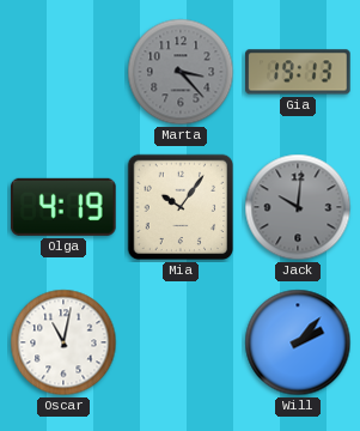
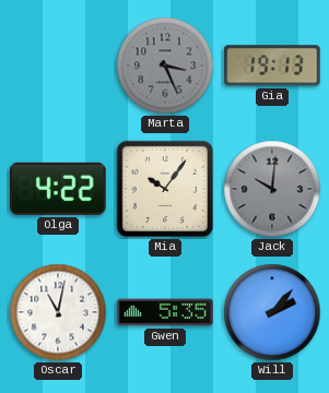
Marta: 3:23 -> 3:26 (165, 65)
Olga: 4:19 -> 4:22 (58, 189)
Gwen: none -> 5:35 (165, 312)
